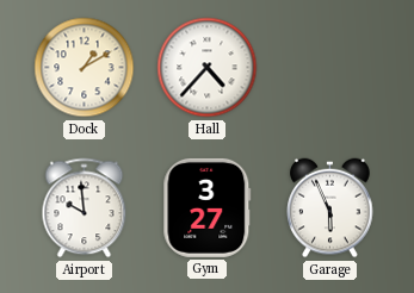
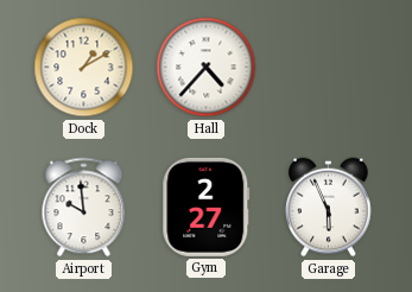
Gym: 3:27 -> 2:27 (207, 207)
